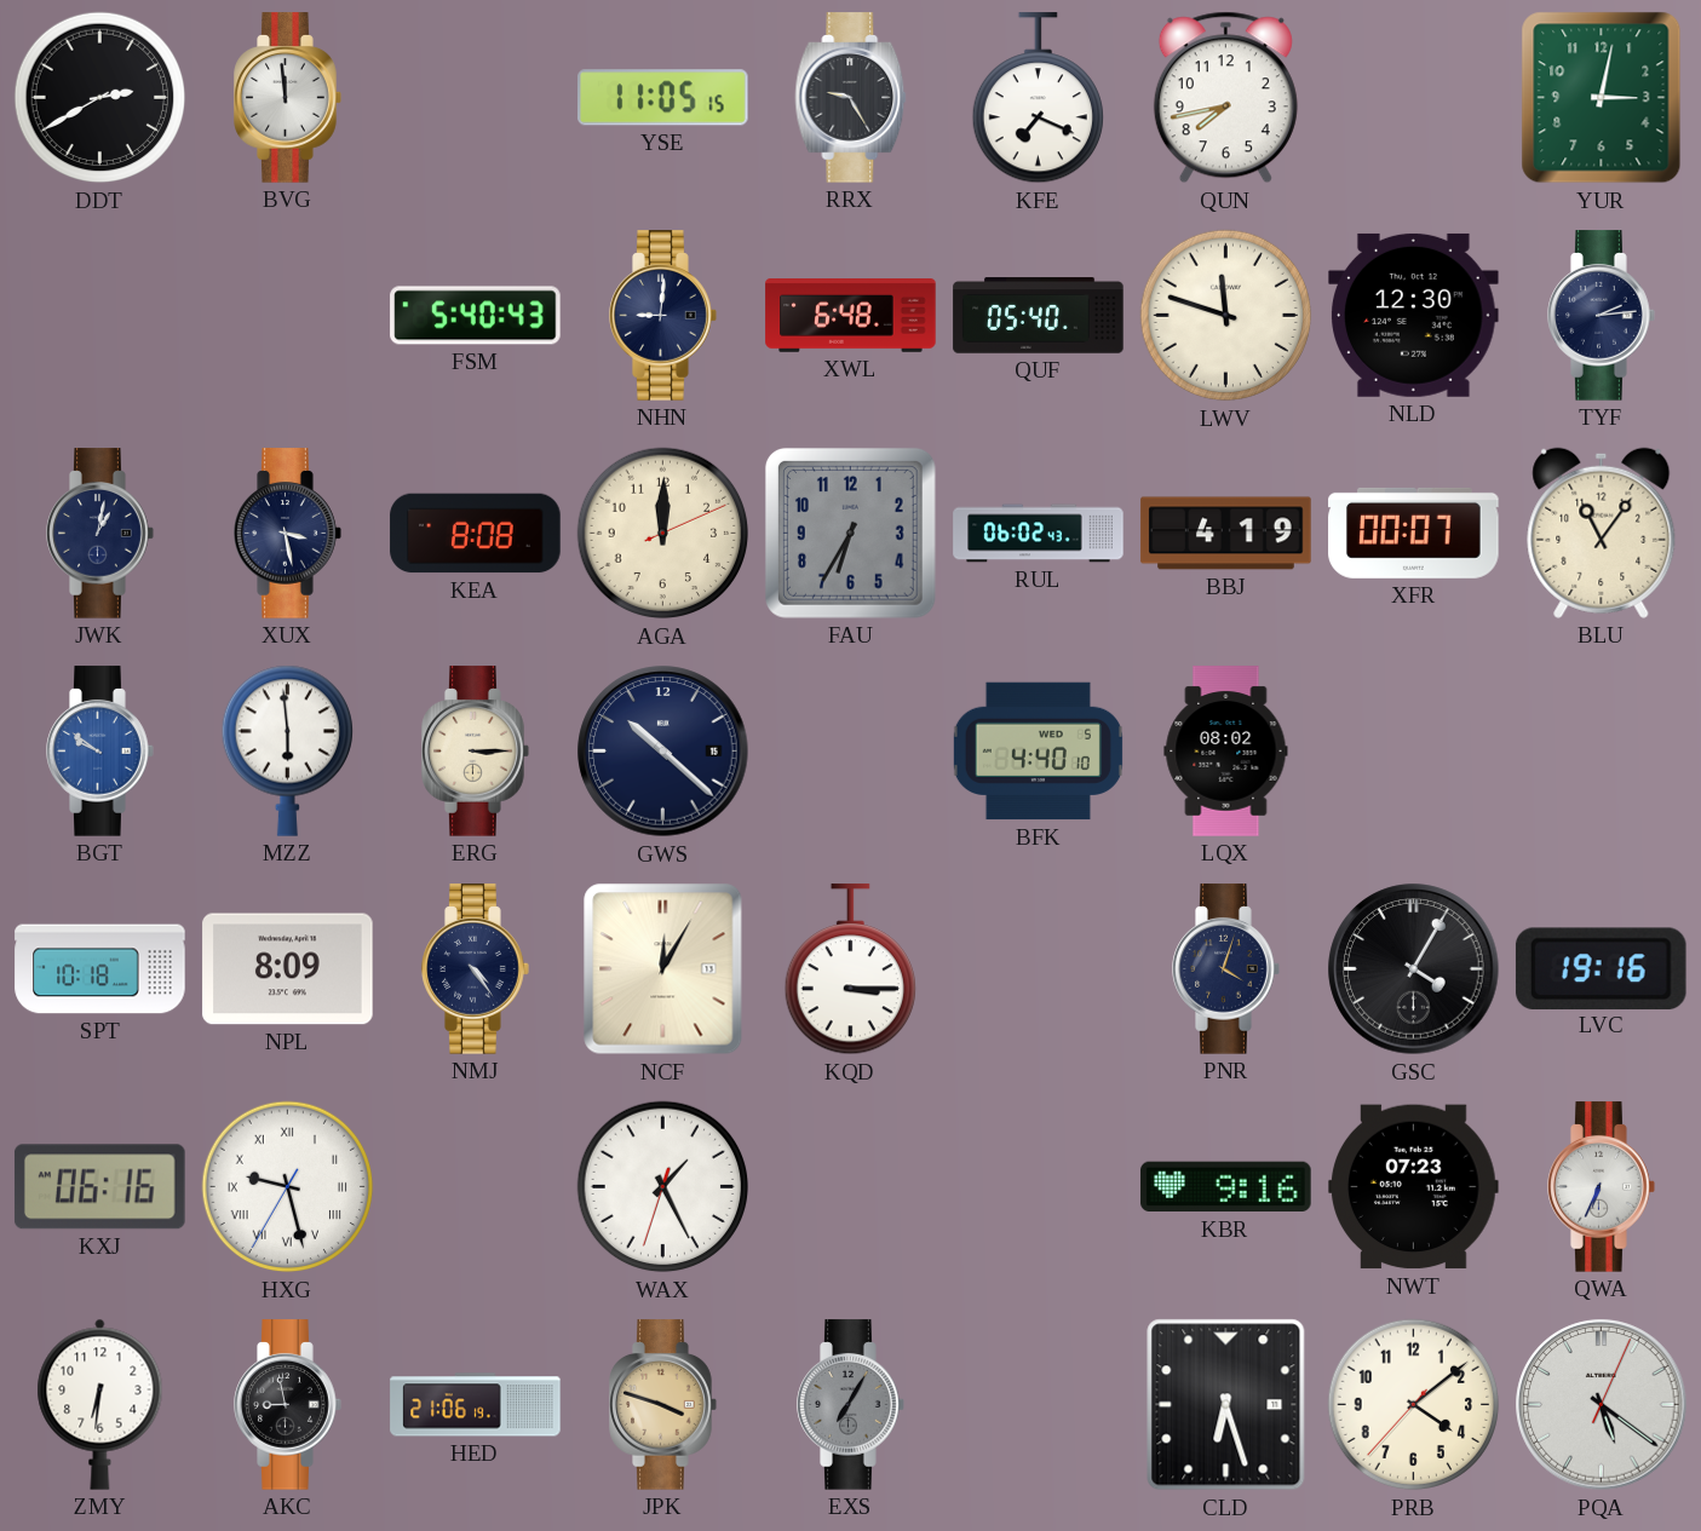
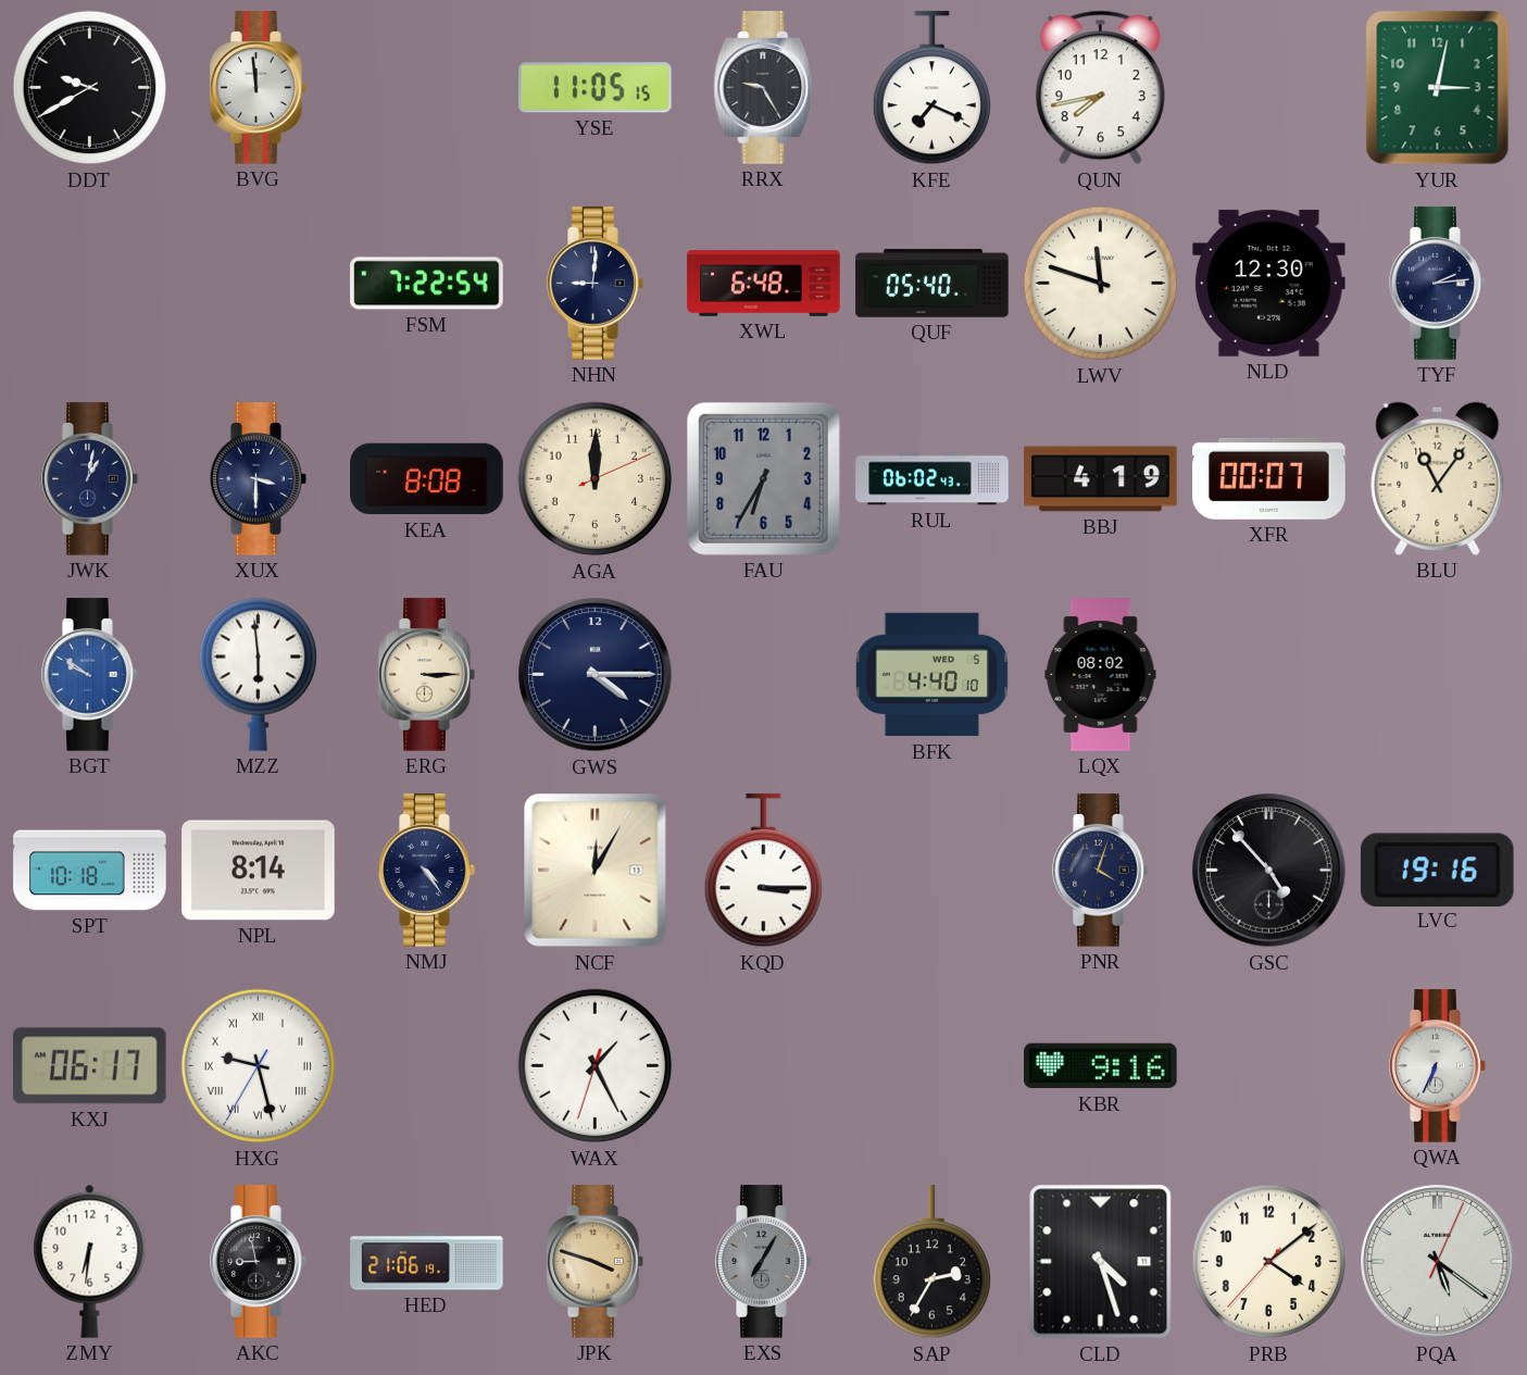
DDT: 2:40 -> 9:40 (90, 88)
FSM: 5:40 -> 7:22 (427, 284)
XUX: 3:28 -> 3:30 (259, 479)
GWS: 10:22 -> 4:15 (596, 675)
NPL: 8:09 -> 8:14 (259, 871)
GSC: 4:05 -> 4:53 (1269, 871)
KXJ: 06:16 -> 06:17 (89, 1066)
NWT: 07:23 -> none (1414, 1187)
SAP: none -> 2:35 (931, 1262)
CLD: 6:27 -> 4:27 (1101, 1262)
